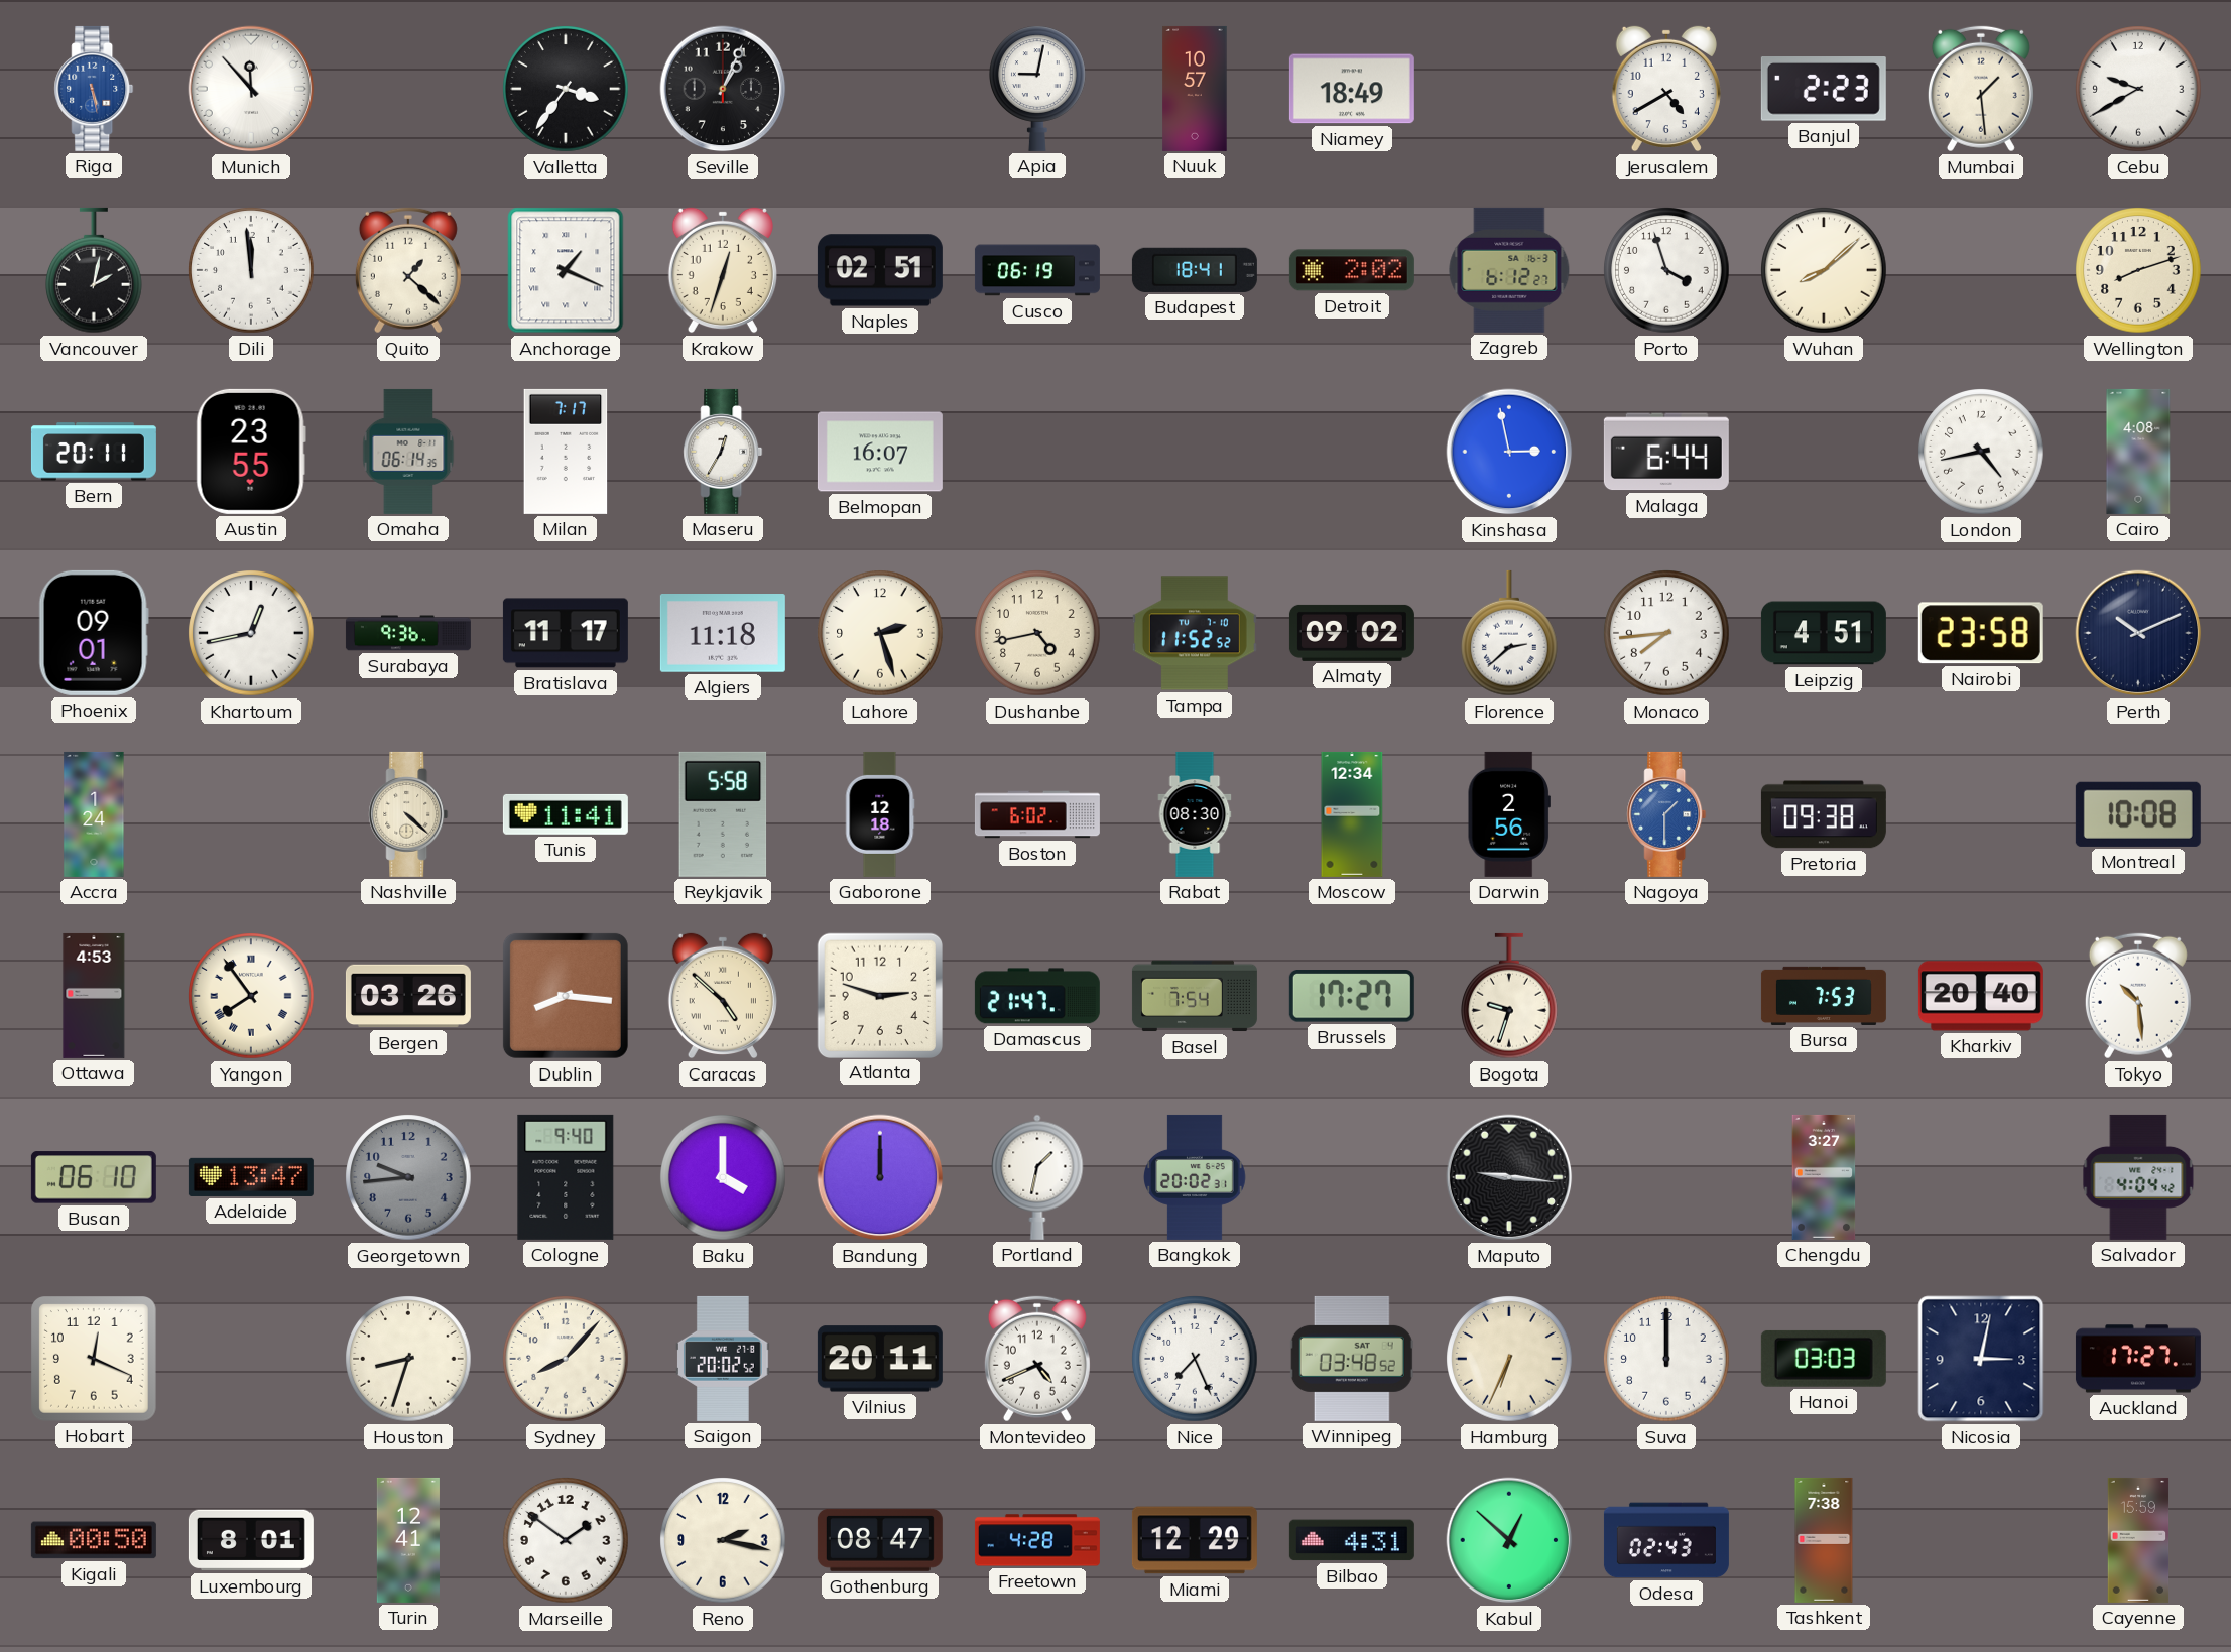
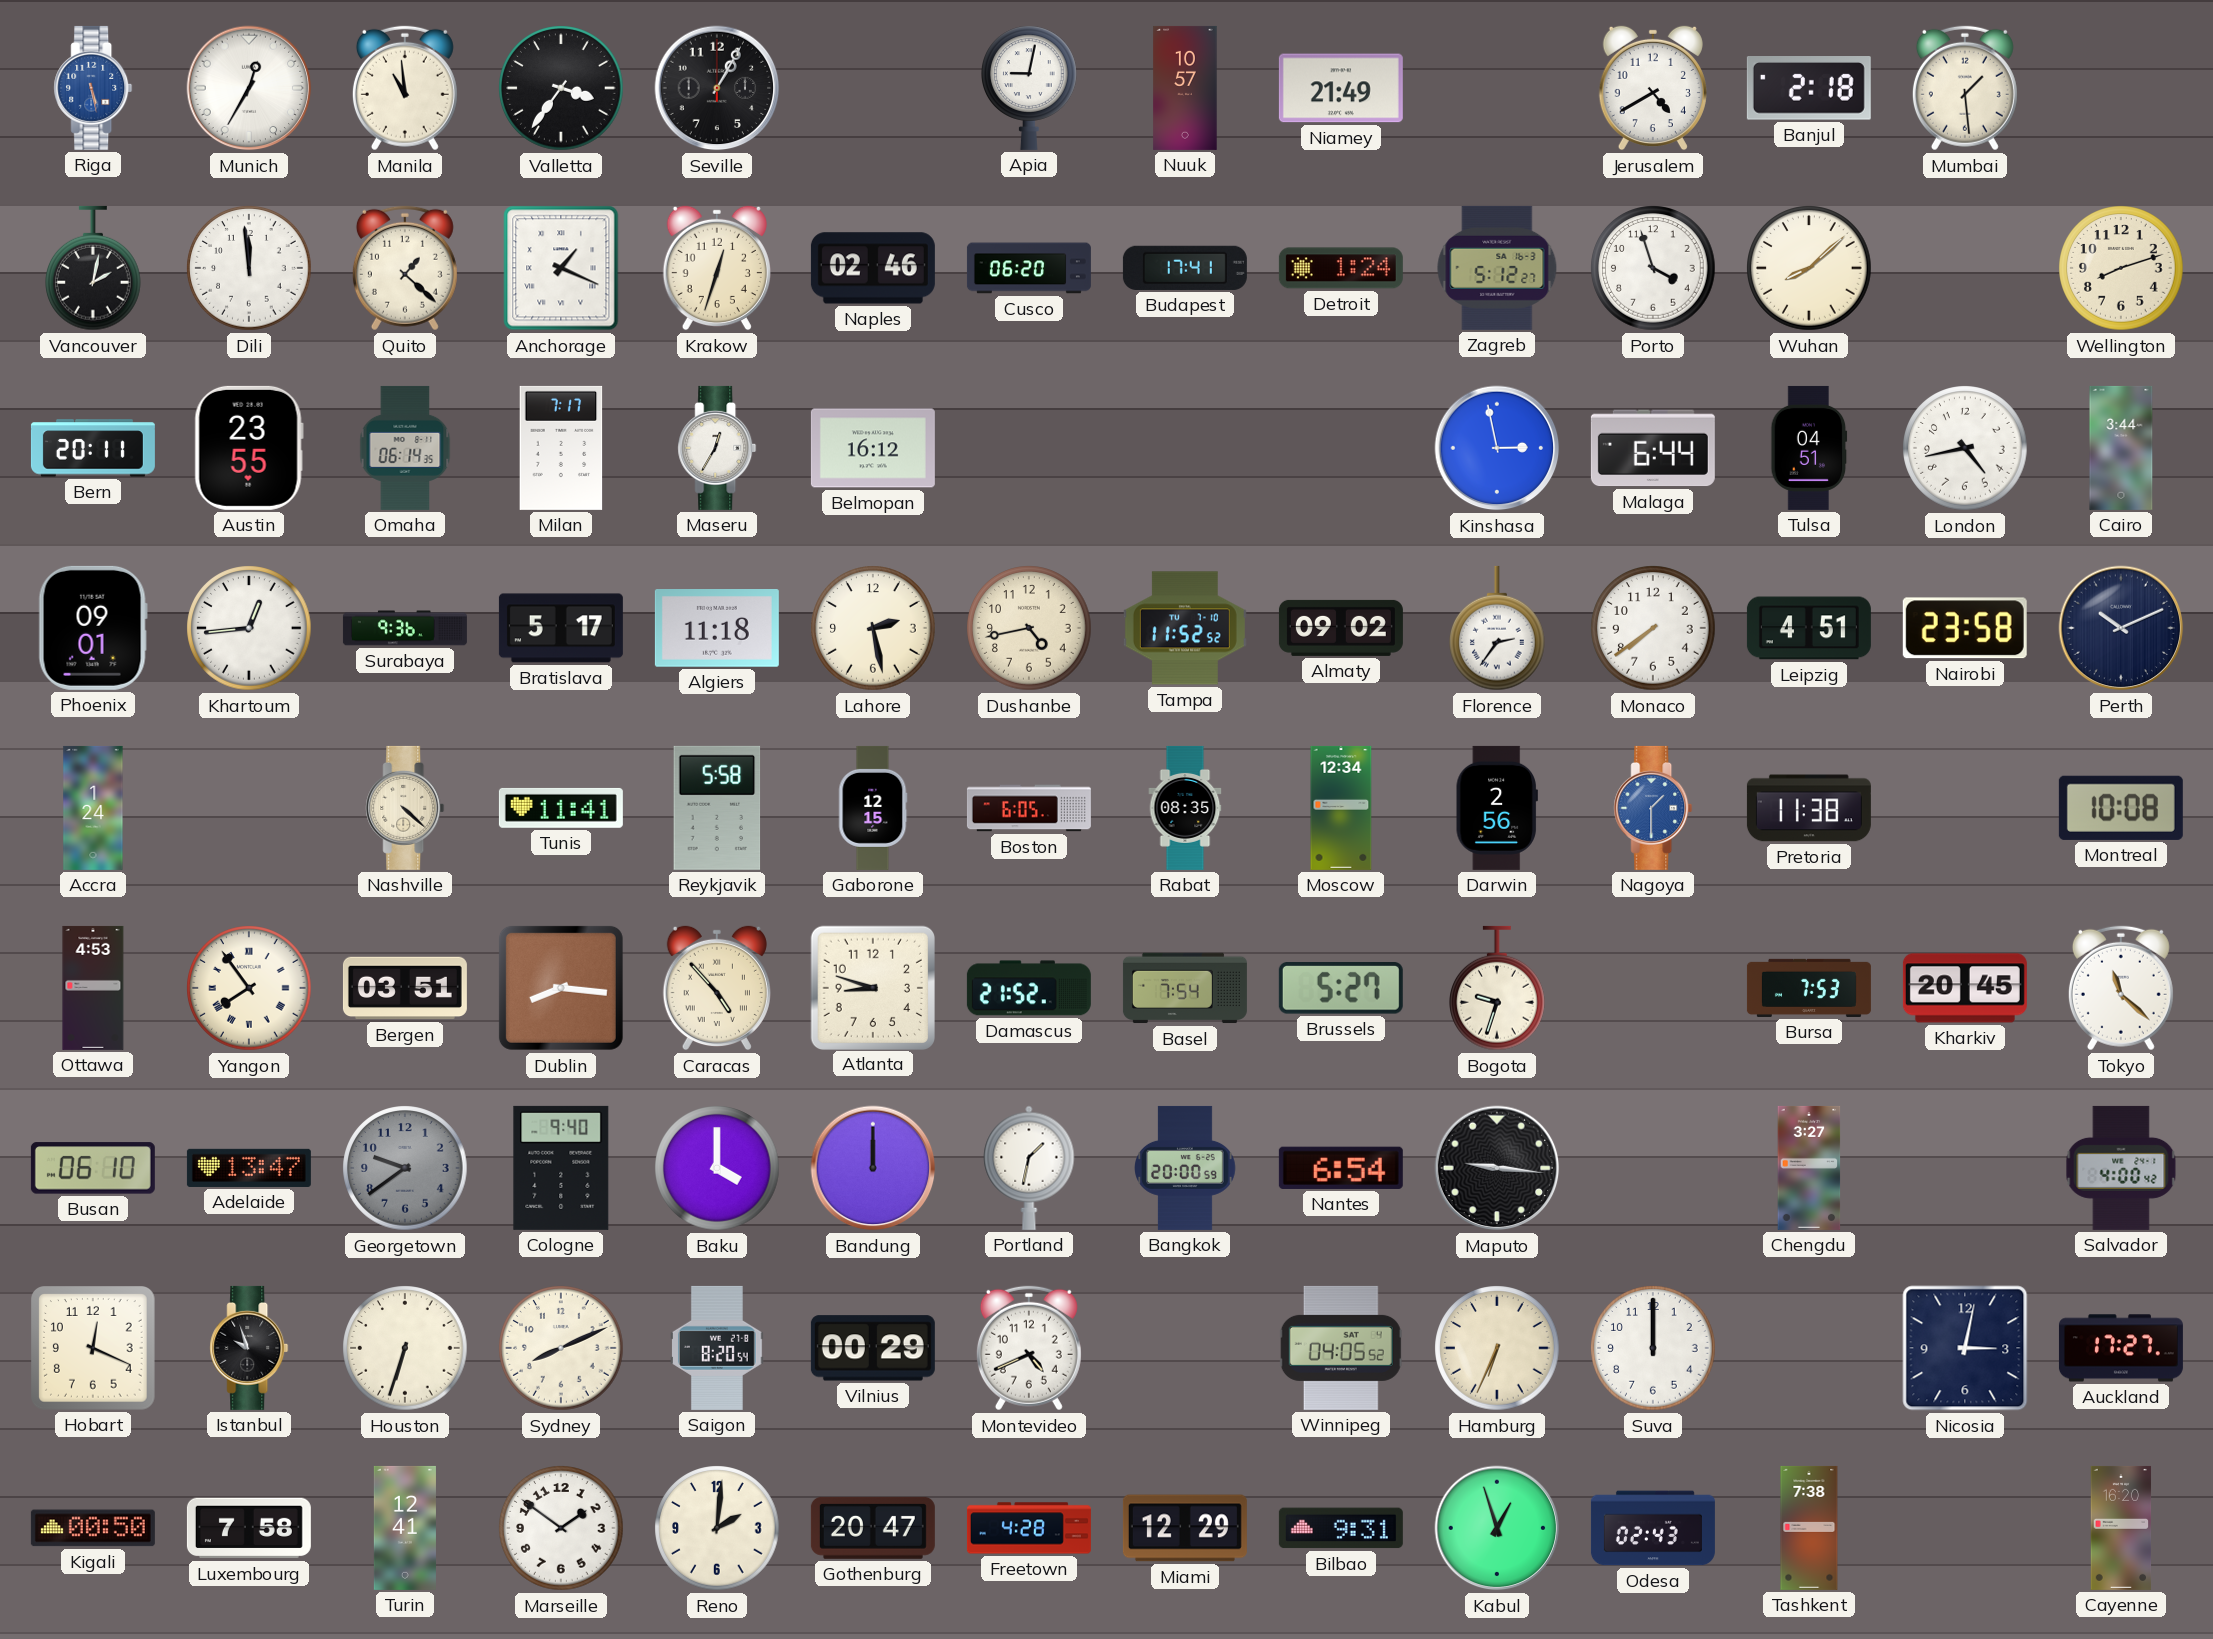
Munich: 11:53 -> 12:35 (249, 88)
Manila: none -> 10:59 (405, 88)
Seville: 1:04 -> 1:05 (717, 88)
Niamey: 18:49 -> 21:49 (1341, 88)
Banjul: 2:23 -> 2:18 (1809, 89)
Cebu: 9:40 -> none (2138, 89)
Naples: 02:51 -> 02:46 (873, 268)
Cusco: 06:19 -> 06:20 (1029, 268)
Budapest: 18:41 -> 17:41 (1185, 268)
Detroit: 2:02 -> 1:24 (1341, 268)
Zagreb: 6:12 -> 5:12 (1497, 268)
Belmopan: 16:07 -> 16:12 (873, 448)
Tulsa: none -> 04:51 (1809, 448)
Cairo: 4:08 -> 3:44 (2121, 448)
Khartoum: 12:43 -> 12:44 (249, 628)
Bratislava: 11:17 -> 5:17 (561, 628)
Lahore: 2:27 -> 2:28 (873, 628)
Florence: 2:38 -> 2:36 (1498, 628)
Monaco: 7:44 -> 7:39 (1653, 628)
Gaborone: 12:18 -> 12:15 (873, 808)
Boston: 6:02 -> 6:05 (1029, 808)
Rabat: 08:30 -> 08:35 (1185, 808)
Pretoria: 09:38 -> 11:38 (1809, 808)
Bergen: 03:26 -> 03:51 (405, 988)
Caracas: 4:52 -> 4:53 (717, 988)
Atlanta: 2:48 -> 8:48 (872, 987)
Damascus: 21:47 -> 21:52 (1029, 988)
Brussels: 17:27 -> 5:27 (1341, 989)
Kharkiv: 20:40 -> 20:45 (1965, 988)
Tokyo: 10:29 -> 11:22 (2121, 988)
Georgetown: 9:44 -> 9:39 (405, 1168)
Bangkok: 20:02 -> 20:00 (1186, 1168)
Nantes: none -> 6:54 (1341, 1168)
Salvador: 4:04 -> 4:00 (2121, 1168)
Istanbul: none -> 9:57 (249, 1348)
Houston: 8:33 -> 6:33 (405, 1348)
Sydney: 8:07 -> 8:11 (561, 1348)
Saigon: 20:02 -> 8:20 (718, 1348)
Vilnius: 20:11 -> 00:29 (873, 1348)
Nice: 7:26 -> none (1195, 1359)
Winnipeg: 03:48 -> 04:05 (1341, 1348)
Hanoi: 03:03 -> none (1824, 1359)
Luxembourg: 8:01 -> 7:58 (249, 1528)
Reno: 2:17 -> 2:01 (717, 1528)
Gothenburg: 08:47 -> 20:47 (873, 1528)
Bilbao: 4:31 -> 9:31 (1341, 1528)
Kabul: 12:52 -> 12:57 (1497, 1528)
Cayenne: 15:59 -> 16:20 (2121, 1528)
